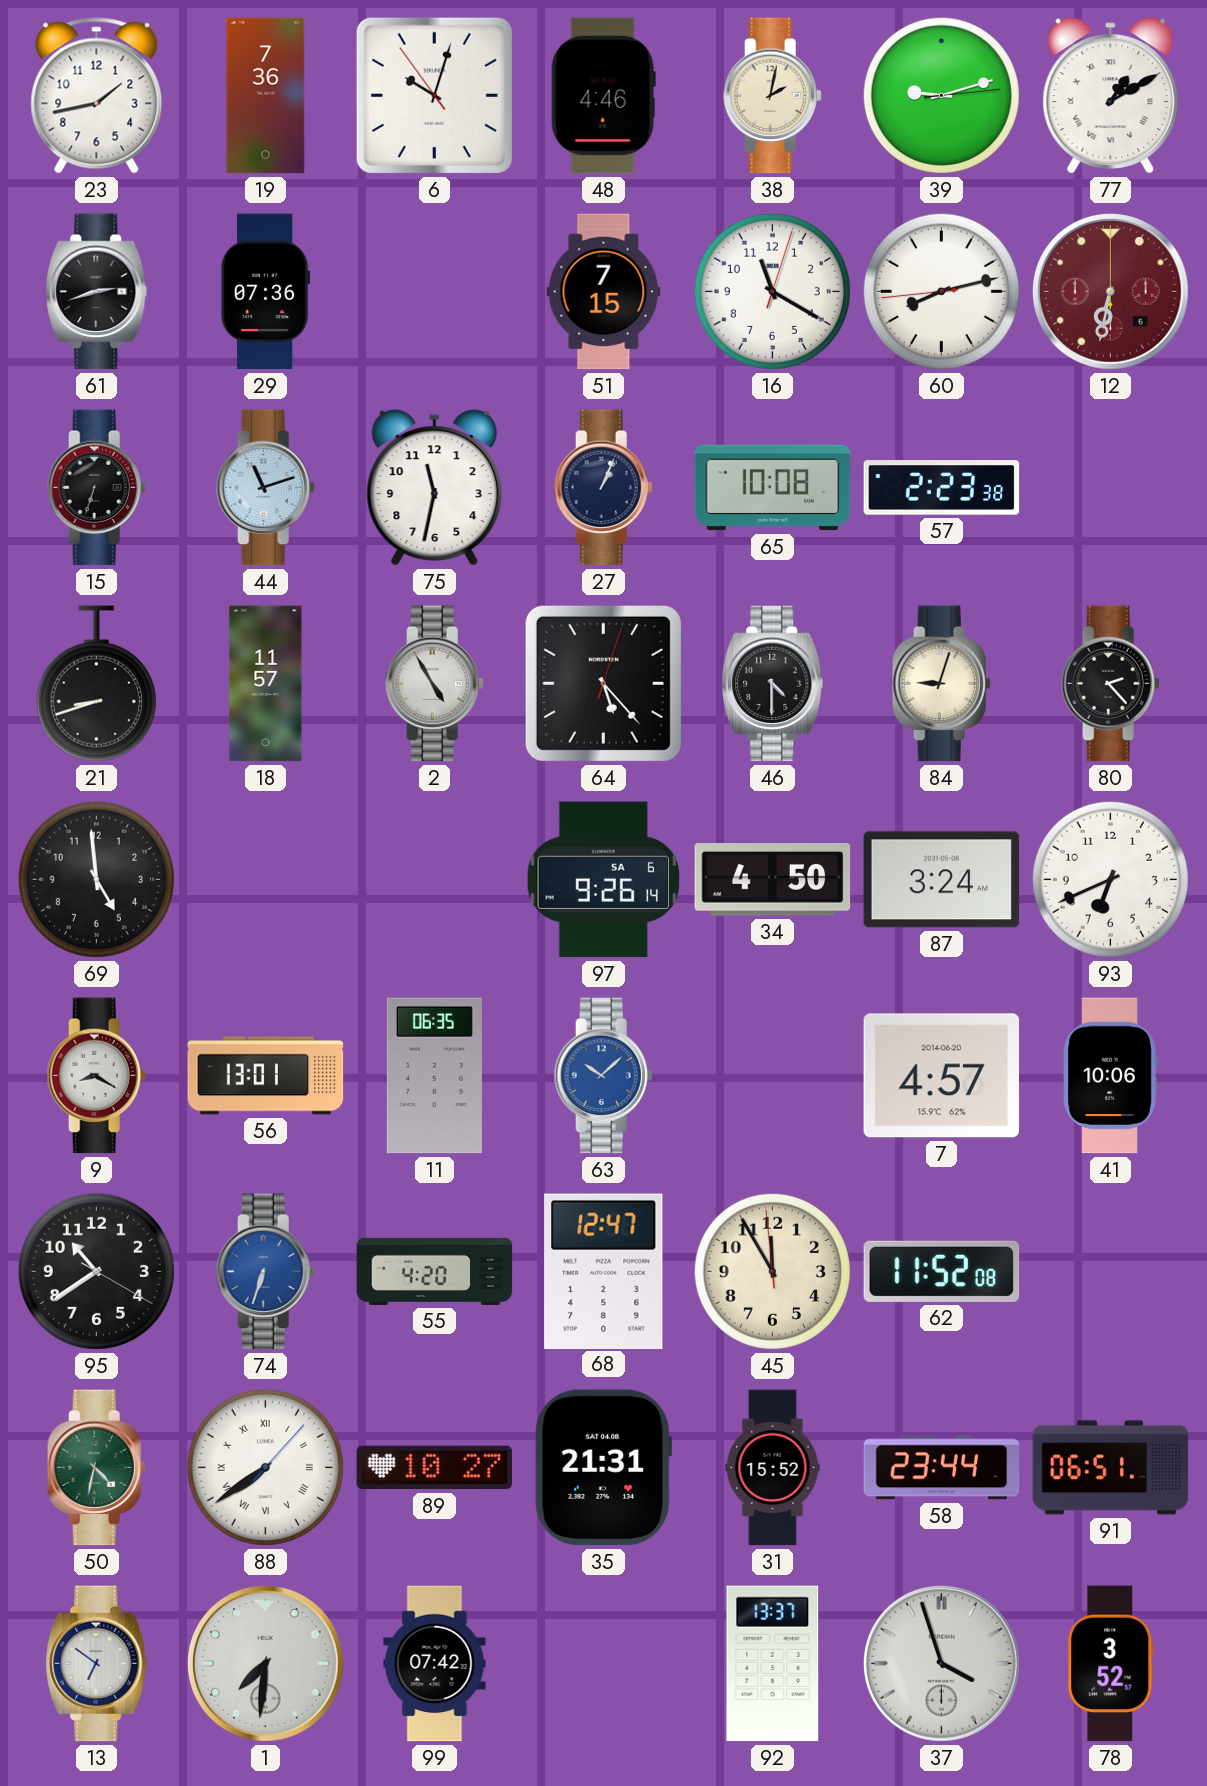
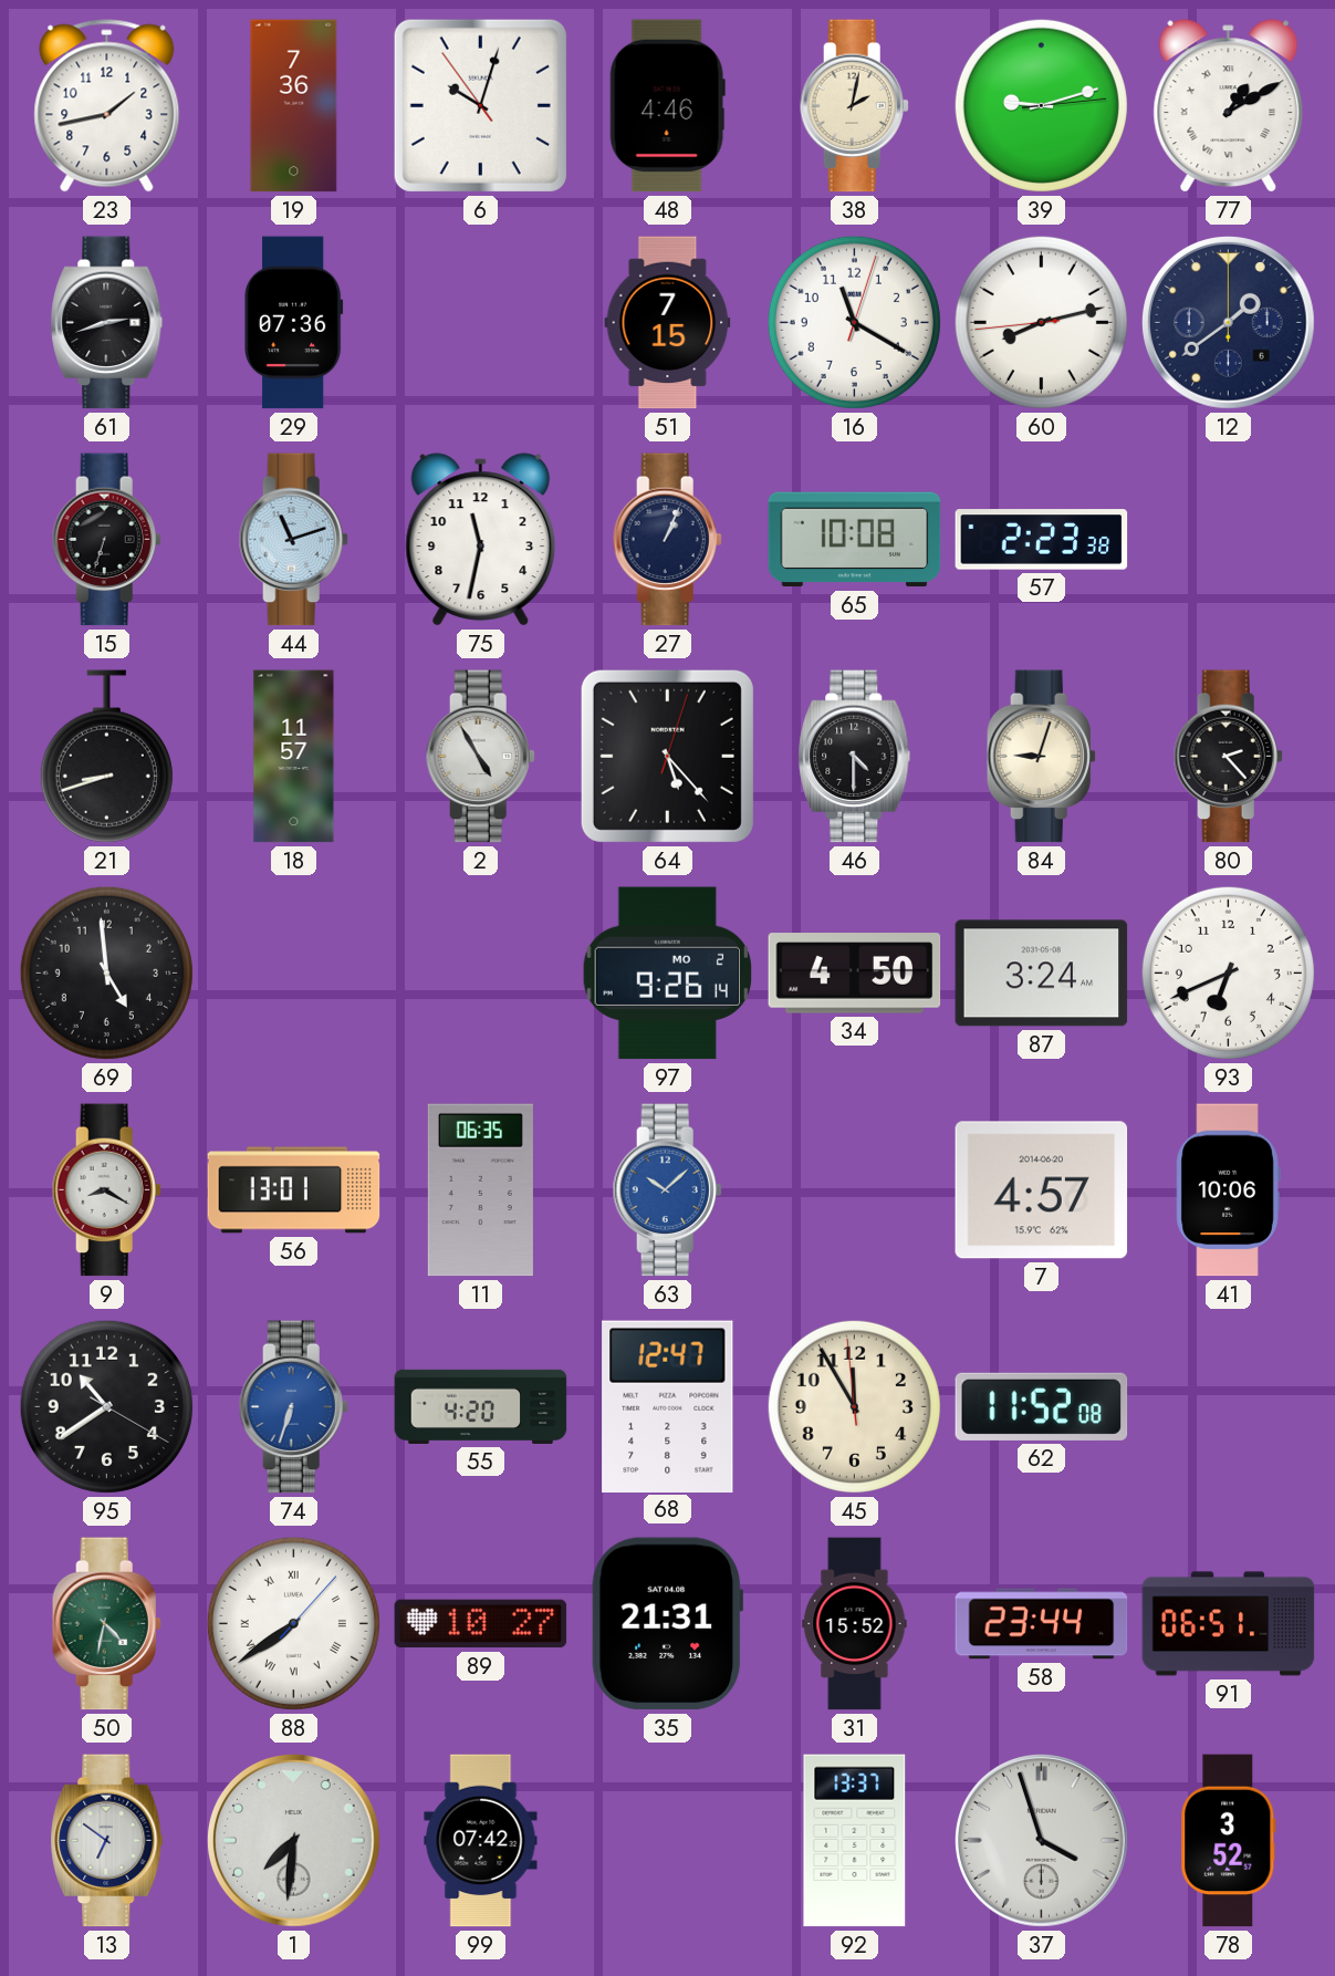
12: 6:32 -> 1:39 (1229, 323)
12 dial: burgundy -> navy (1229, 323)
97 date: SA 6 -> MO 2 (667, 974)
